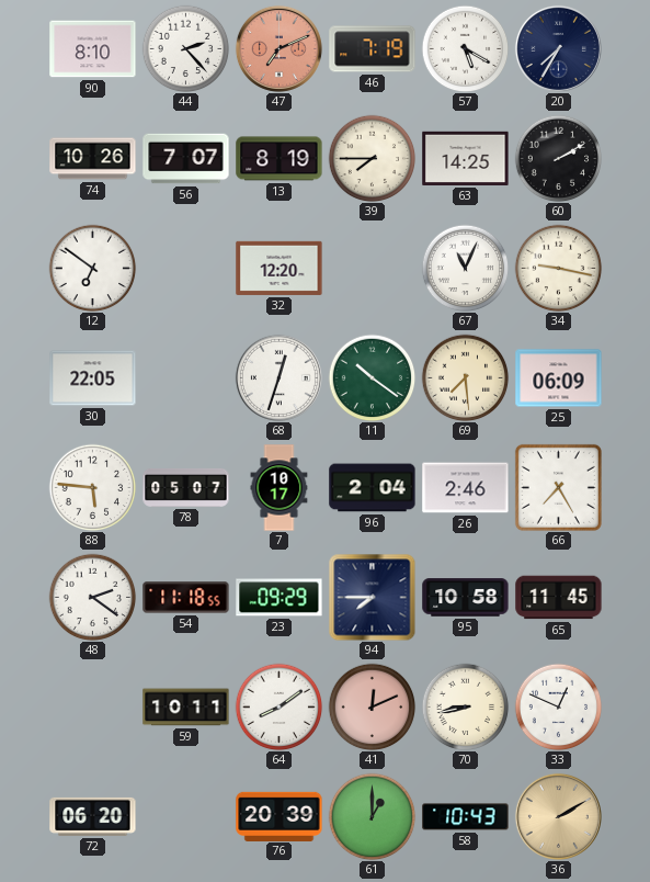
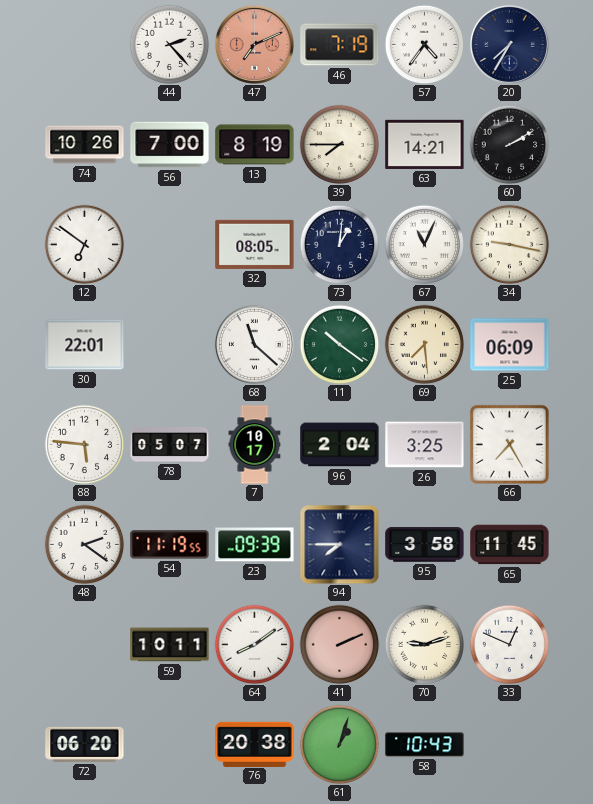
90: 8:10 -> none (93, 49)
57: 5:20 -> 4:36 (424, 44)
56: 7:07 -> 7:00 (170, 145)
63: 14:25 -> 14:21 (425, 144)
32: 12:20 -> 08:05 (255, 244)
73: none -> 1:01 (339, 244)
30: 22:05 -> 22:01 (85, 345)
68: 12:33 -> 11:22 (254, 344)
26: 2:46 -> 3:25 (425, 445)
54: 11:18 -> 11:19 (170, 545)
23: 09:29 -> 09:39 (255, 545)
95: 10:58 -> 3:58 (425, 545)
41: 12:11 -> 2:11 (339, 644)
70: 8:43 -> 9:12 (424, 644)
76: 20:39 -> 20:38 (255, 744)
61: 1:00 -> 1:03 (339, 744)
36: 2:10 -> none (558, 816)
